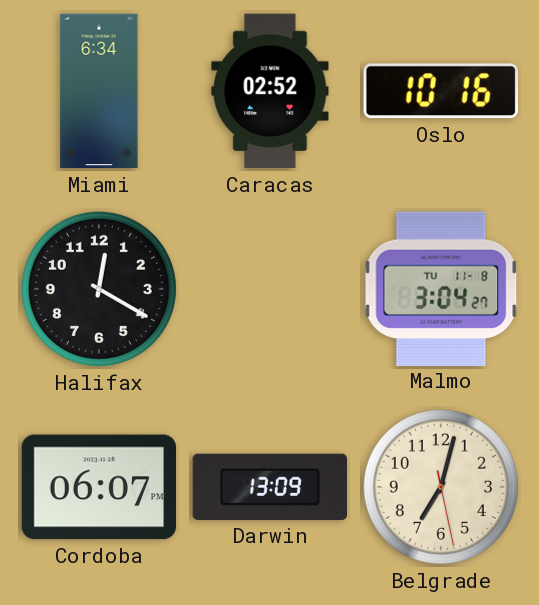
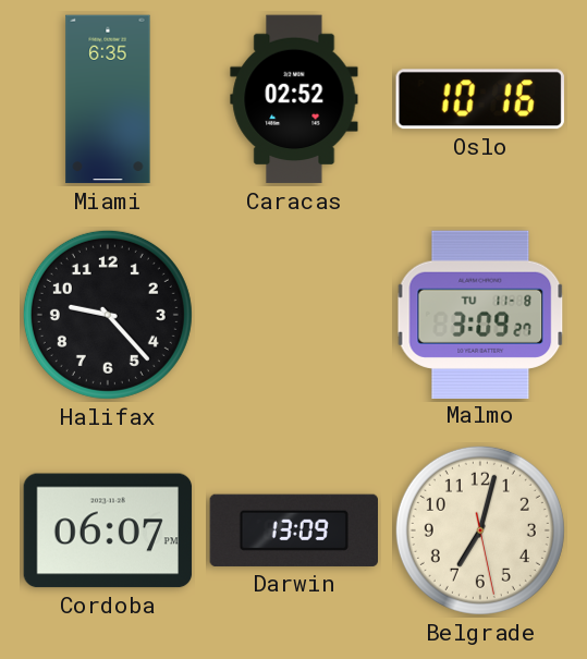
Miami: 6:34 -> 6:35 (108, 99)
Halifax: 12:20 -> 9:23 (108, 315)
Malmo: 3:04 -> 3:09 (480, 314)
